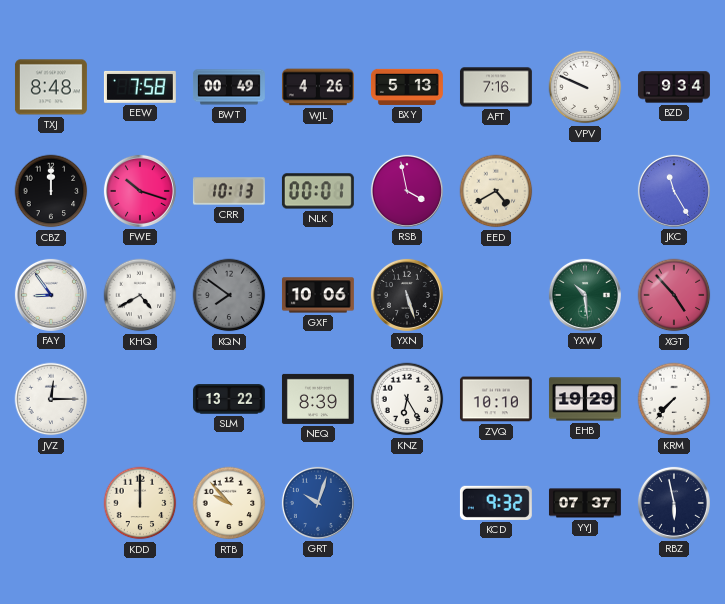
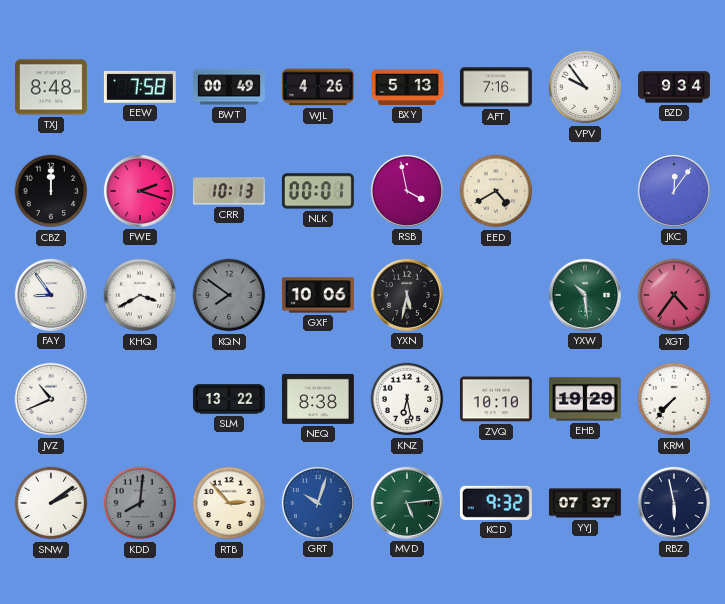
VPV: 9:49 -> 9:54 (585, 87)
FWE: 10:18 -> 2:18 (140, 191)
JKC: 11:25 -> 12:06 (674, 191)
KHQ: 4:40 -> 3:40 (140, 295)
YXN: 5:27 -> 5:32 (407, 295)
XGT: 4:53 -> 4:36 (674, 295)
JVZ: 12:15 -> 10:41 (51, 399)
NEQ: 8:39 -> 8:38 (318, 399)
KNZ: 6:25 -> 6:28 (407, 399)
SNW: none -> 2:09 (51, 503)
KDD: 12:00 -> 8:01 (140, 503)
KDD dial: cream -> grey (140, 503)
RTB: 9:53 -> 2:53 (229, 503)
MVD: none -> 5:14 (407, 503)
